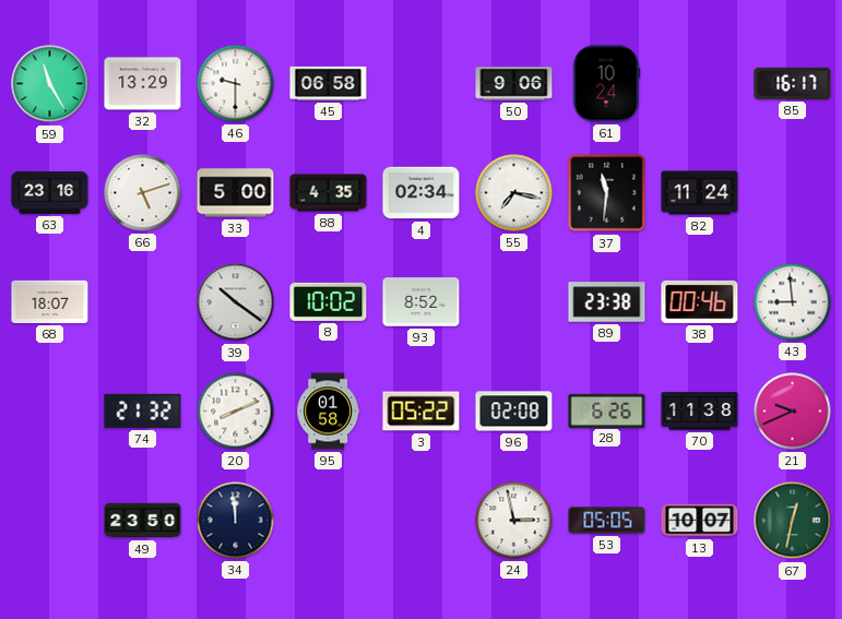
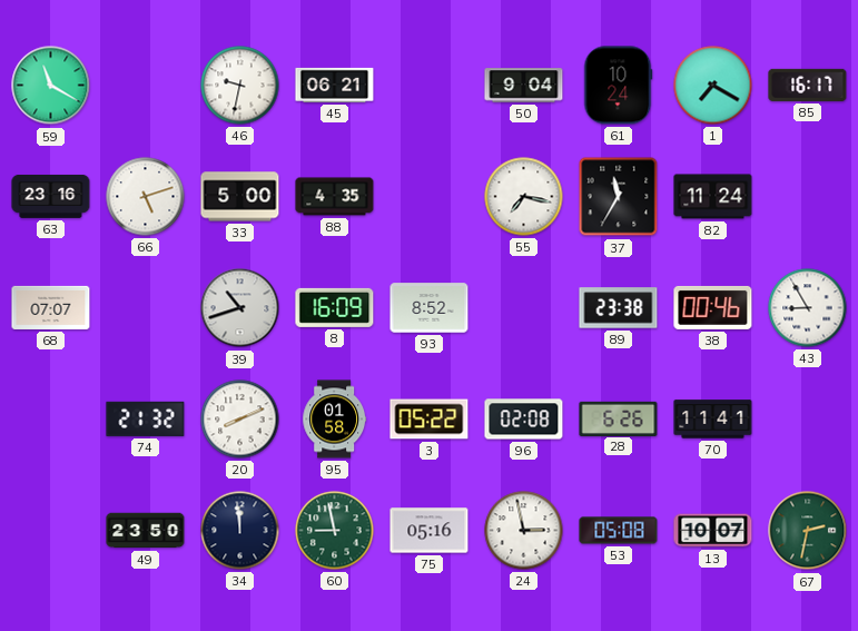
59: 11:25 -> 11:20 (51, 86)
32: 13:29 -> none (143, 84)
46: 9:30 -> 9:32 (240, 86)
45: 06:58 -> 06:21 (335, 85)
50: 9:06 -> 9:04 (524, 86)
1: none -> 7:20 (713, 86)
4: 02:34 -> none (422, 193)
37: 11:31 -> 11:35 (619, 197)
68: 18:07 -> 07:07 (51, 307)
39: 10:21 -> 10:42 (240, 308)
8: 10:02 -> 16:09 (335, 307)
43: 8:59 -> 8:55 (808, 308)
70: 11:38 -> 11:41 (713, 420)
21: 9:41 -> none (793, 412)
60: none -> 8:58 (335, 531)
75: none -> 05:16 (430, 531)
53: 05:05 -> 05:08 (619, 531)
67: 12:32 -> 2:32 (808, 531)
